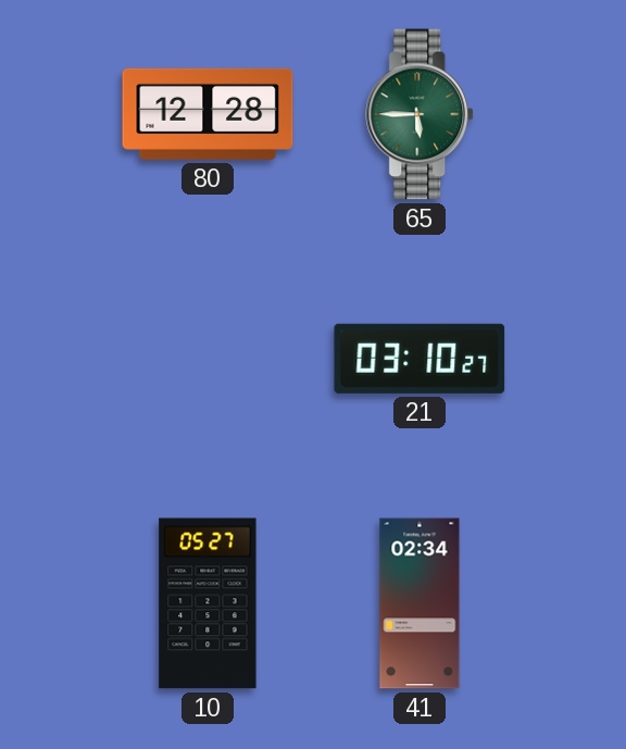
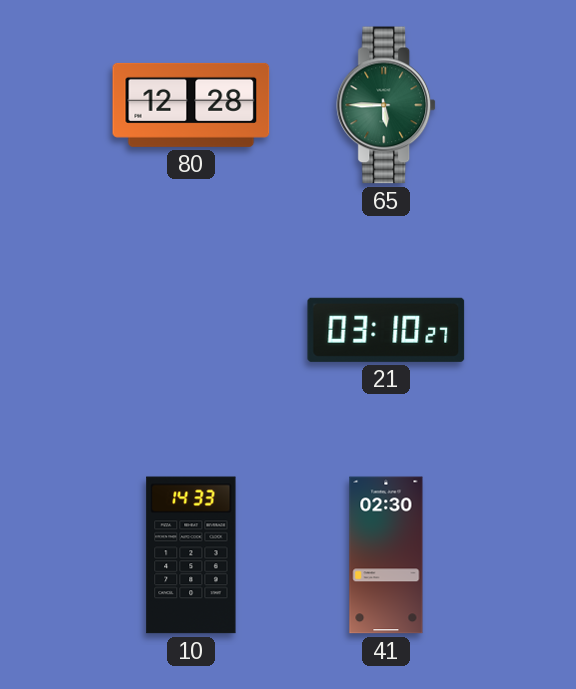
10: 05:27 -> 14:33 (191, 555)
41: 02:34 -> 02:30 (386, 555)
